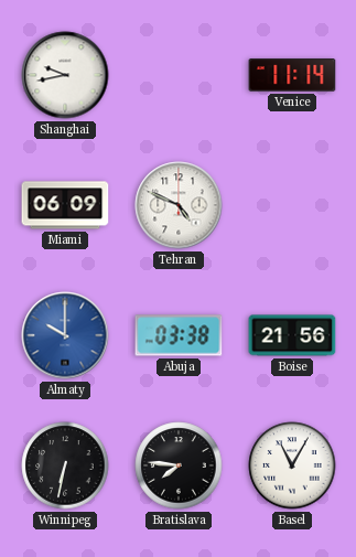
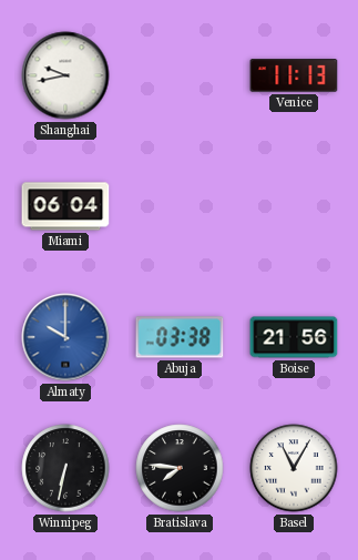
Venice: 11:14 -> 11:13 (294, 75)
Miami: 06:09 -> 06:04 (65, 206)
Tehran: 4:49 -> none (179, 205)
